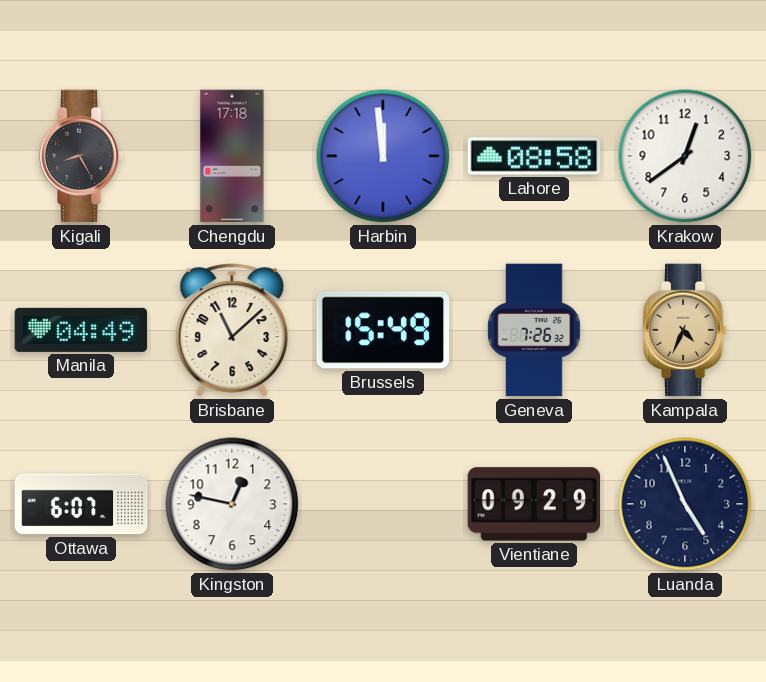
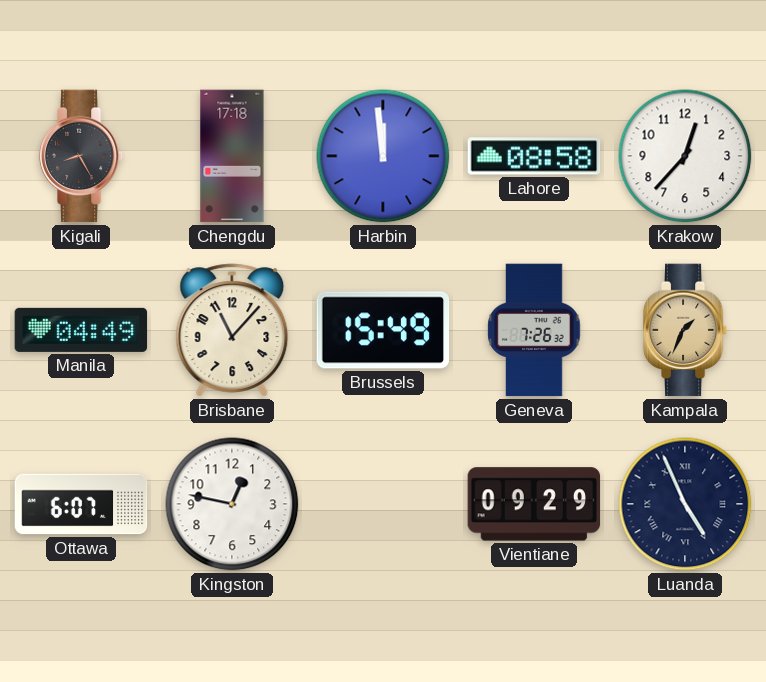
Krakow: 12:39 -> 12:37 (685, 156)
Brisbane: 11:08 -> 11:07 (232, 330)
Kampala: 4:34 -> 1:34 (685, 330)
Luanda numerals: Arabic -> Roman (685, 504)
